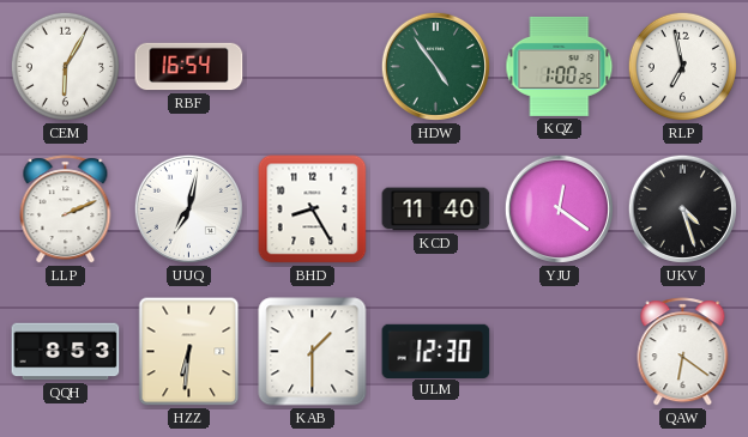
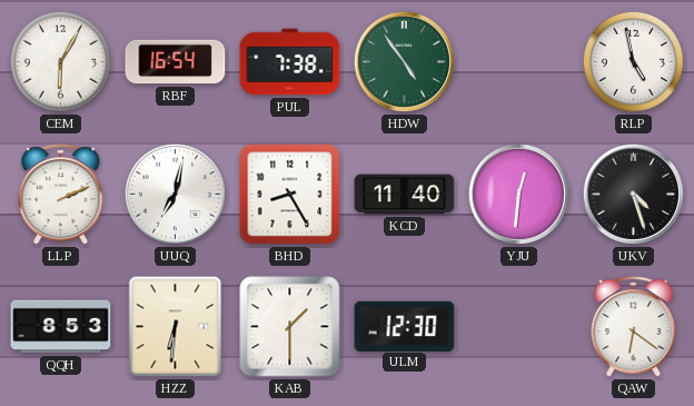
PUL: none -> 7:38 (290, 62)
KQZ: 1:00 -> none (560, 66)
RLP: 6:58 -> 4:58 (633, 61)
YJU: 12:21 -> 12:31 (518, 194)
